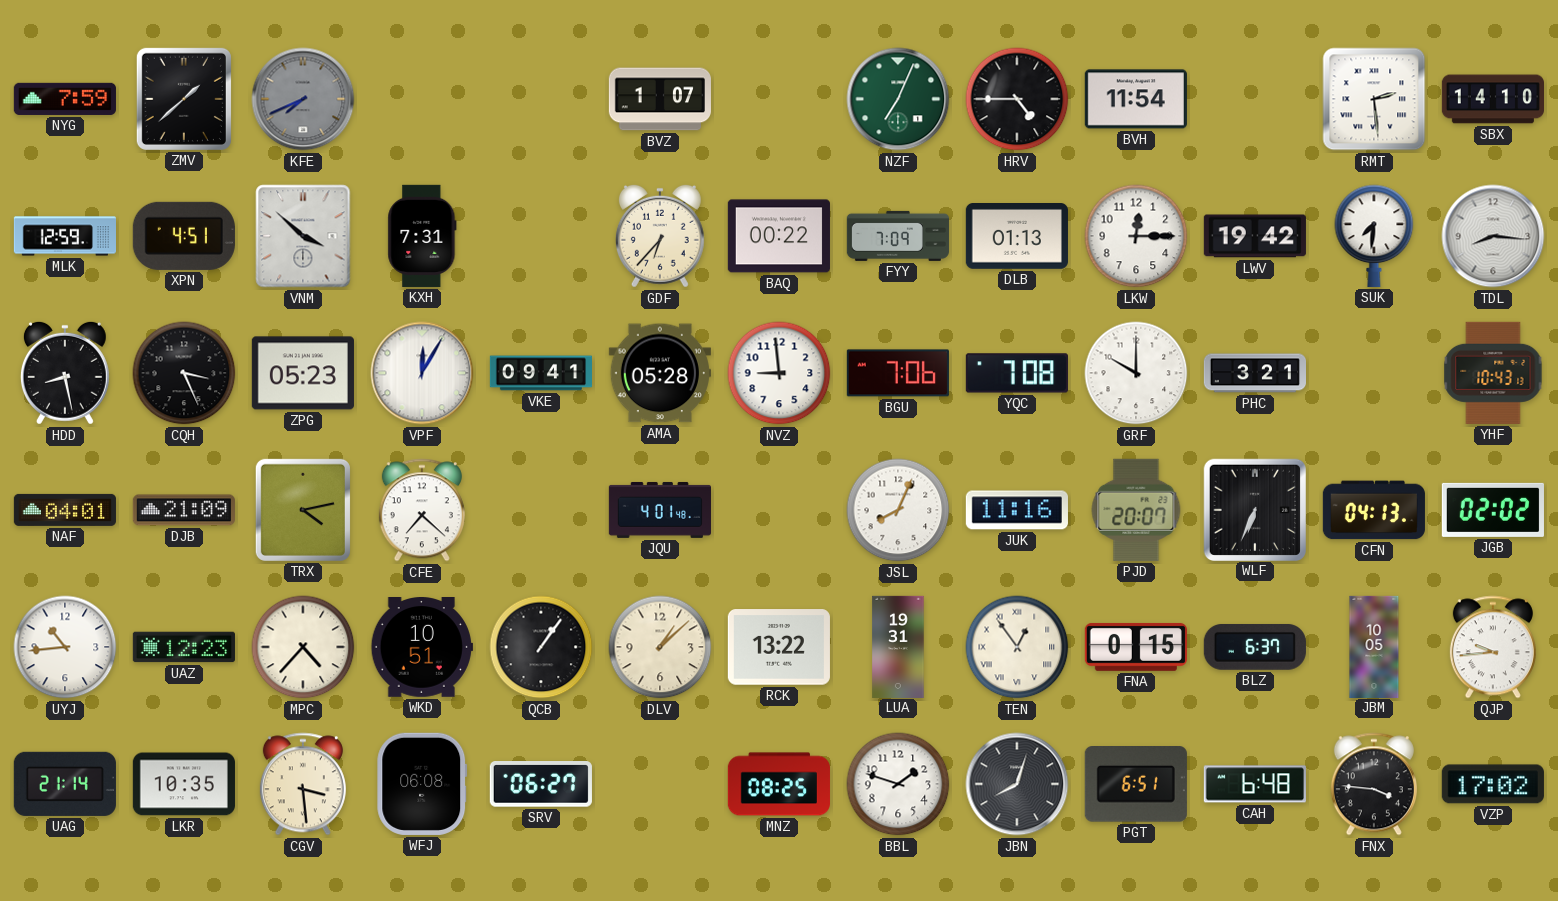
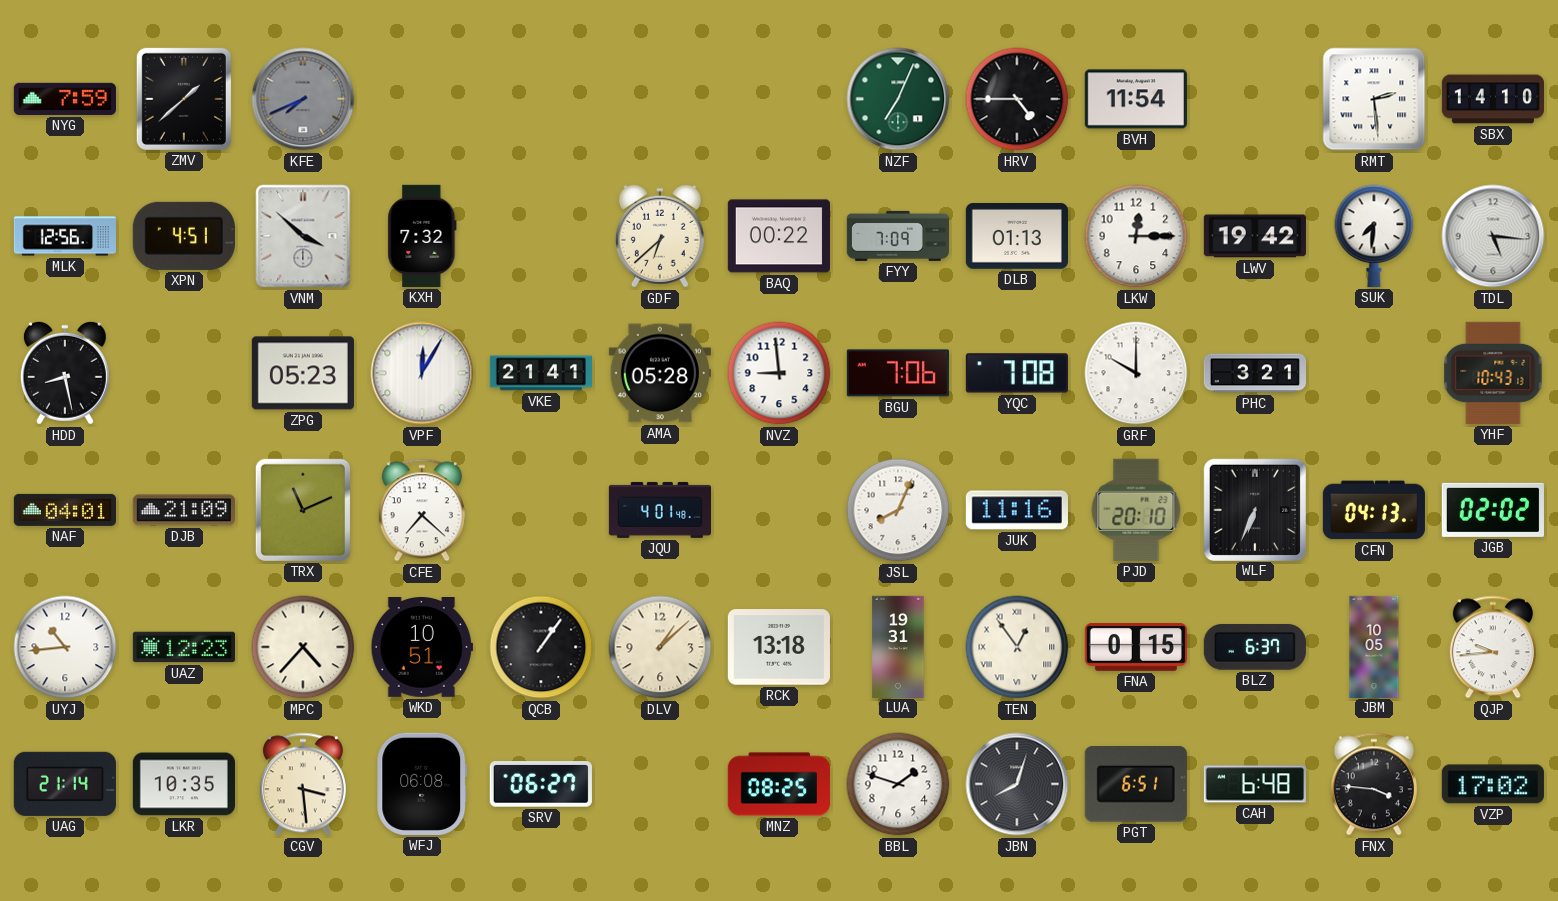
BVZ: 1:07 -> none (660, 99)
MLK: 12:59 -> 12:56 (64, 236)
KXH: 7:31 -> 7:32 (422, 236)
GDF: 6:37 -> 6:38 (660, 236)
TDL: 8:16 -> 5:16 (1493, 236)
CQH: 3:26 -> none (184, 373)
VKE: 09:41 -> 21:41 (540, 373)
TRX: 4:13 -> 11:11 (303, 510)
PJD: 20:07 -> 20:10 (1136, 510)
RCK: 13:22 -> 13:18 (779, 647)
